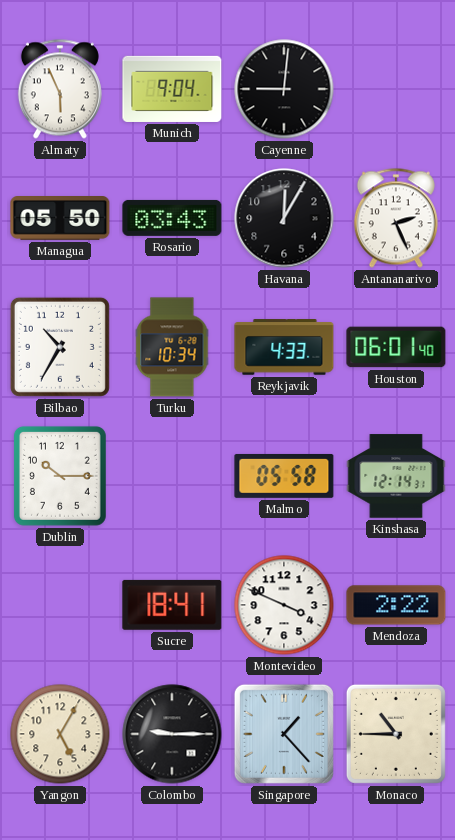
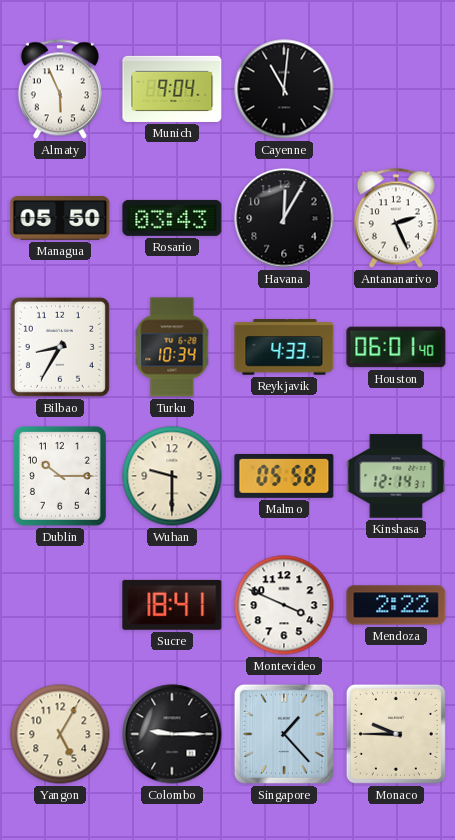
Cayenne: 9:01 -> 11:01 (284, 89)
Bilbao: 10:35 -> 8:35 (60, 347)
Wuhan: none -> 9:30 (172, 476)
Monaco: 10:45 -> 9:45 (396, 734)
